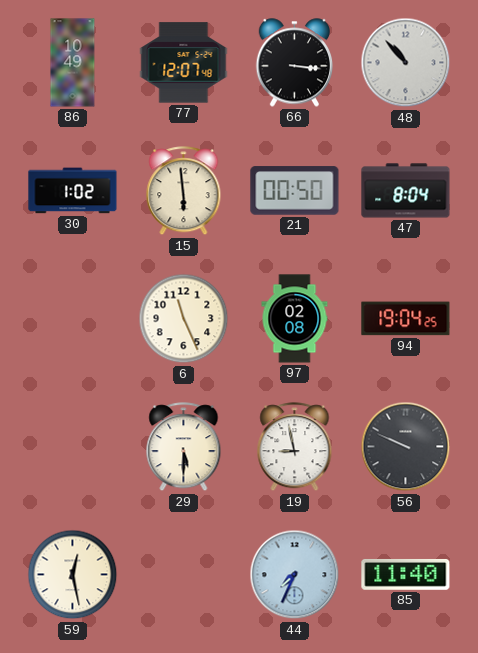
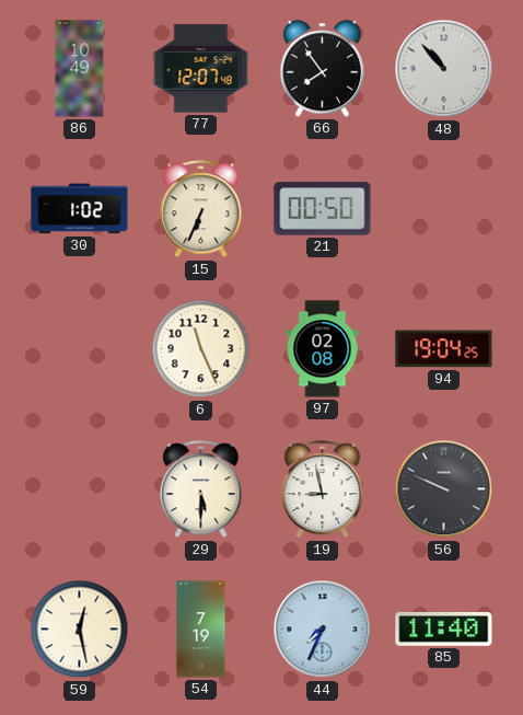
66: 3:16 -> 7:54 (323, 69)
15: 5:59 -> 6:34 (201, 209)
47: 8:04 -> none (406, 191)
54: none -> 7:19 (201, 630)
